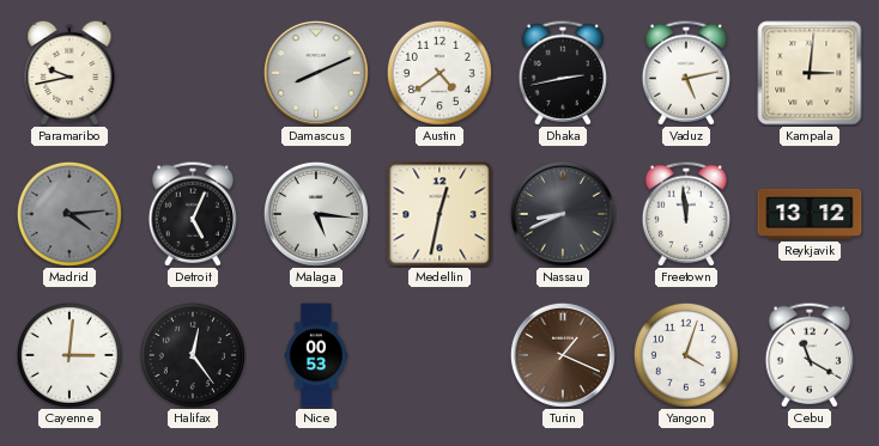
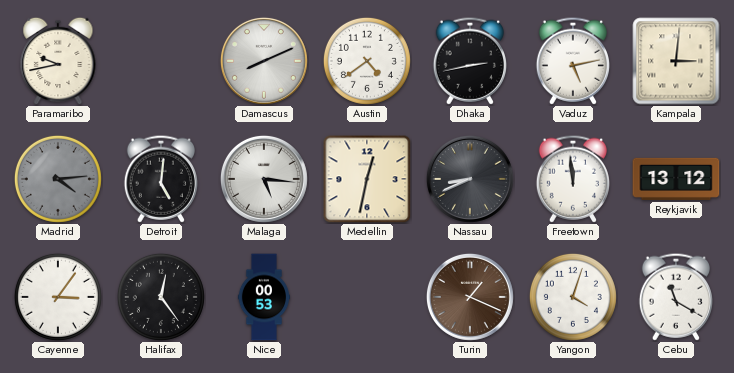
Detroit: 5:04 -> 5:01 (160, 179)
Cayenne: 3:01 -> 3:06 (58, 297)
